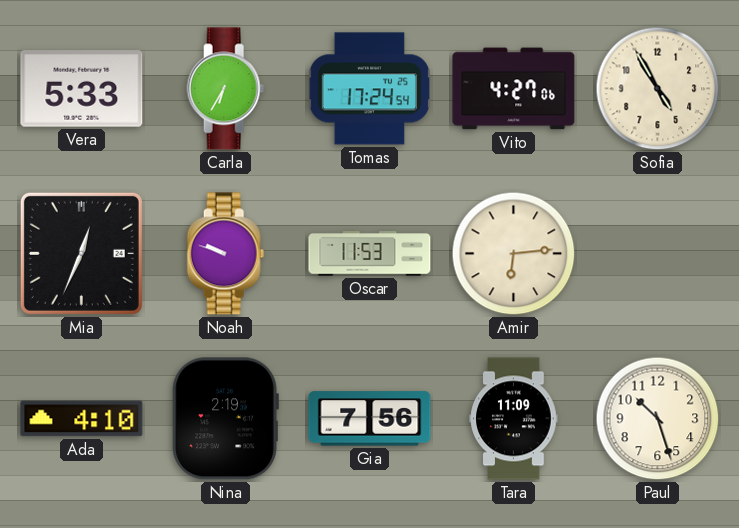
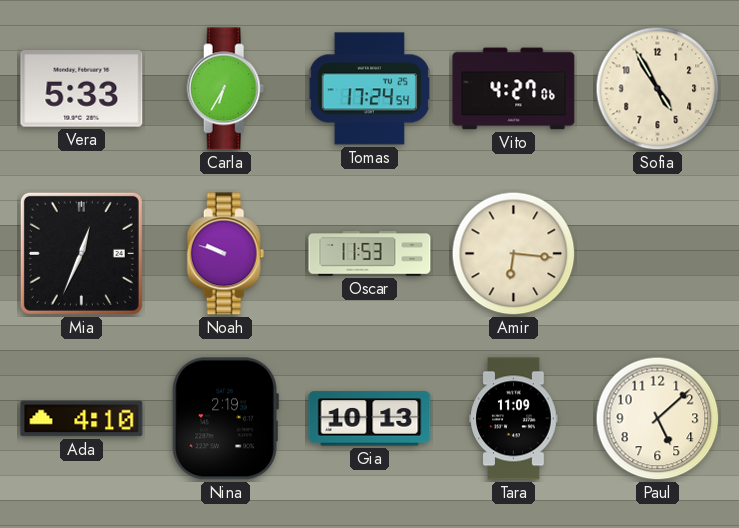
Amir: 6:14 -> 6:16 (514, 254)
Gia: 7:56 -> 10:13 (370, 419)
Paul: 10:27 -> 5:08 (658, 419)
